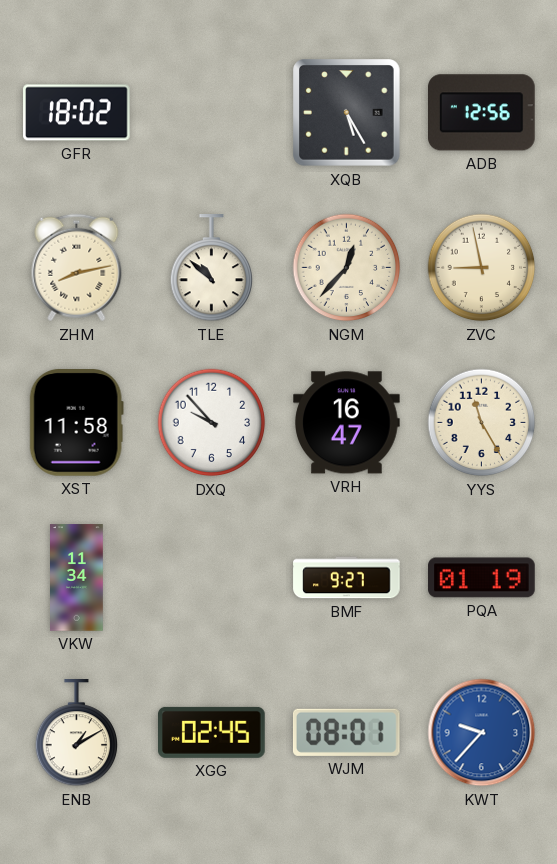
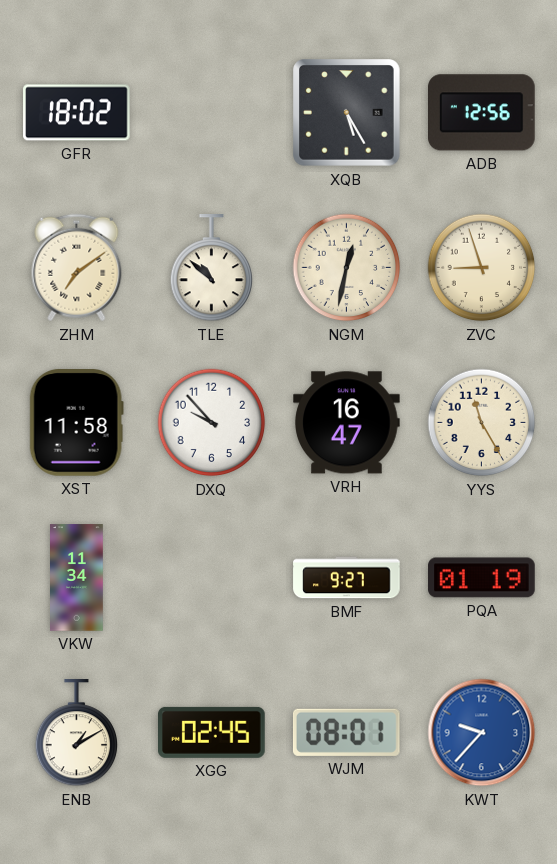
ZHM: 8:13 -> 7:09 (77, 268)
NGM: 12:37 -> 12:32 (347, 268)
ZVC: 8:58 -> 8:57 (482, 268)
